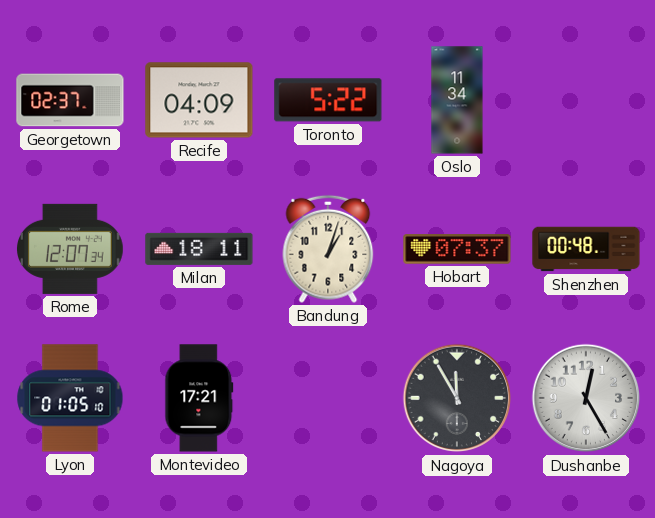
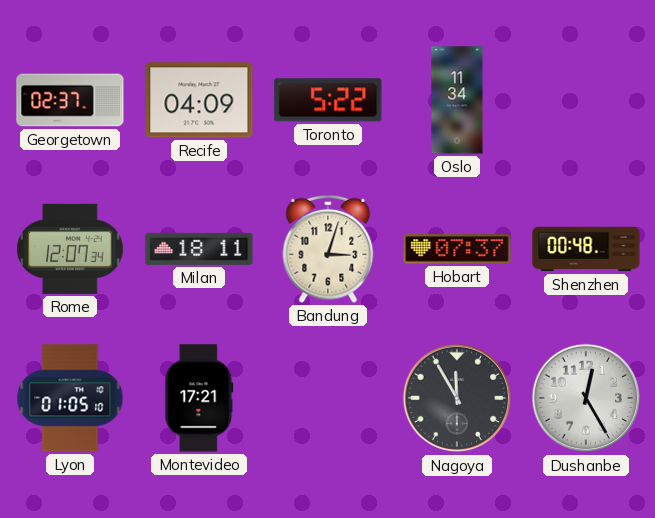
Bandung: 1:03 -> 3:03 (328, 249)
